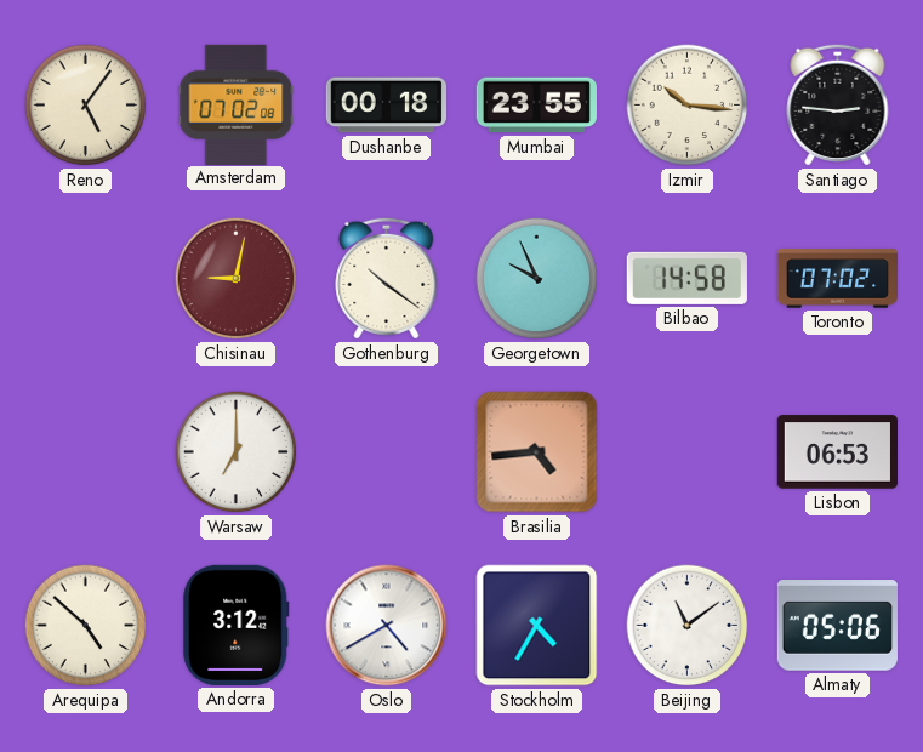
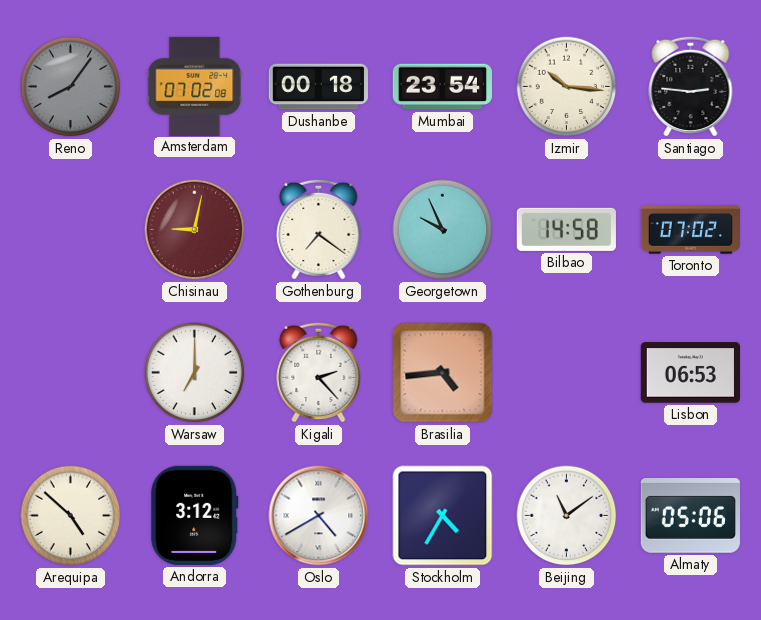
Reno: 5:06 -> 8:06 (71, 87)
Reno dial: cream -> grey (71, 87)
Mumbai: 23:55 -> 23:54 (442, 87)
Gothenburg: 10:21 -> 7:21 (319, 229)
Kigali: none -> 2:23 (319, 372)
